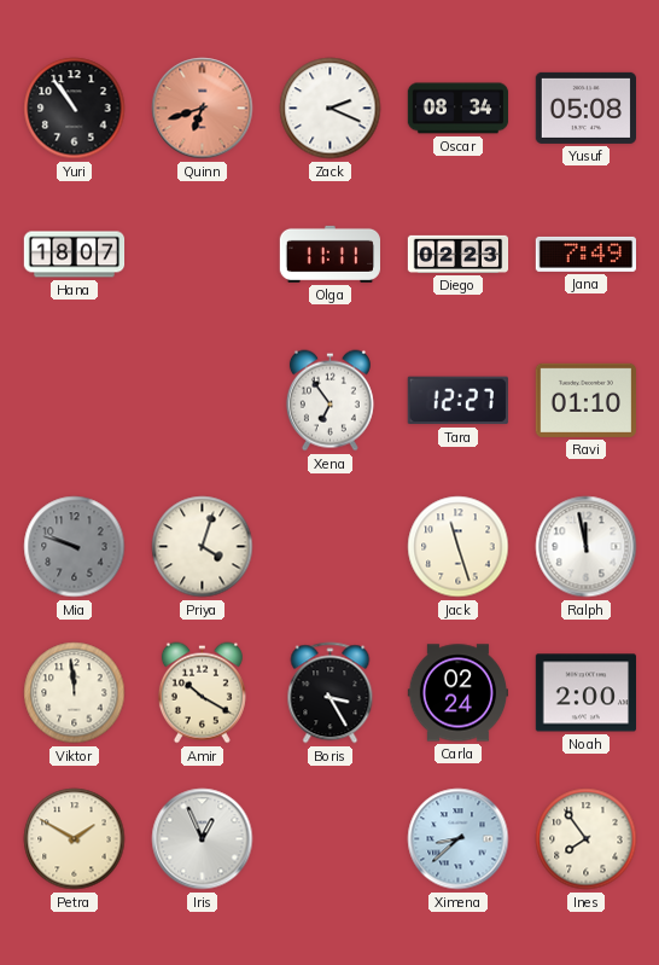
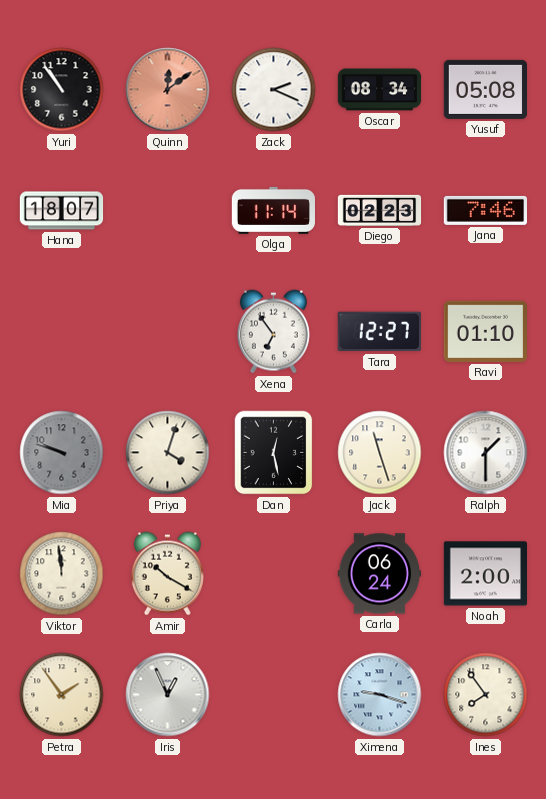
Quinn: 6:42 -> 12:09 (168, 90)
Olga: 11:11 -> 11:14 (273, 210)
Jana: 7:49 -> 7:46 (485, 210)
Dan: none -> 12:28 (274, 453)
Ralph: 11:58 -> 1:30 (486, 453)
Boris: 3:25 -> none (331, 693)
Carla: 02:24 -> 06:24 (379, 574)
Petra: 1:50 -> 1:54 (62, 695)
Ximena: 8:38 -> 9:18 (380, 695)
